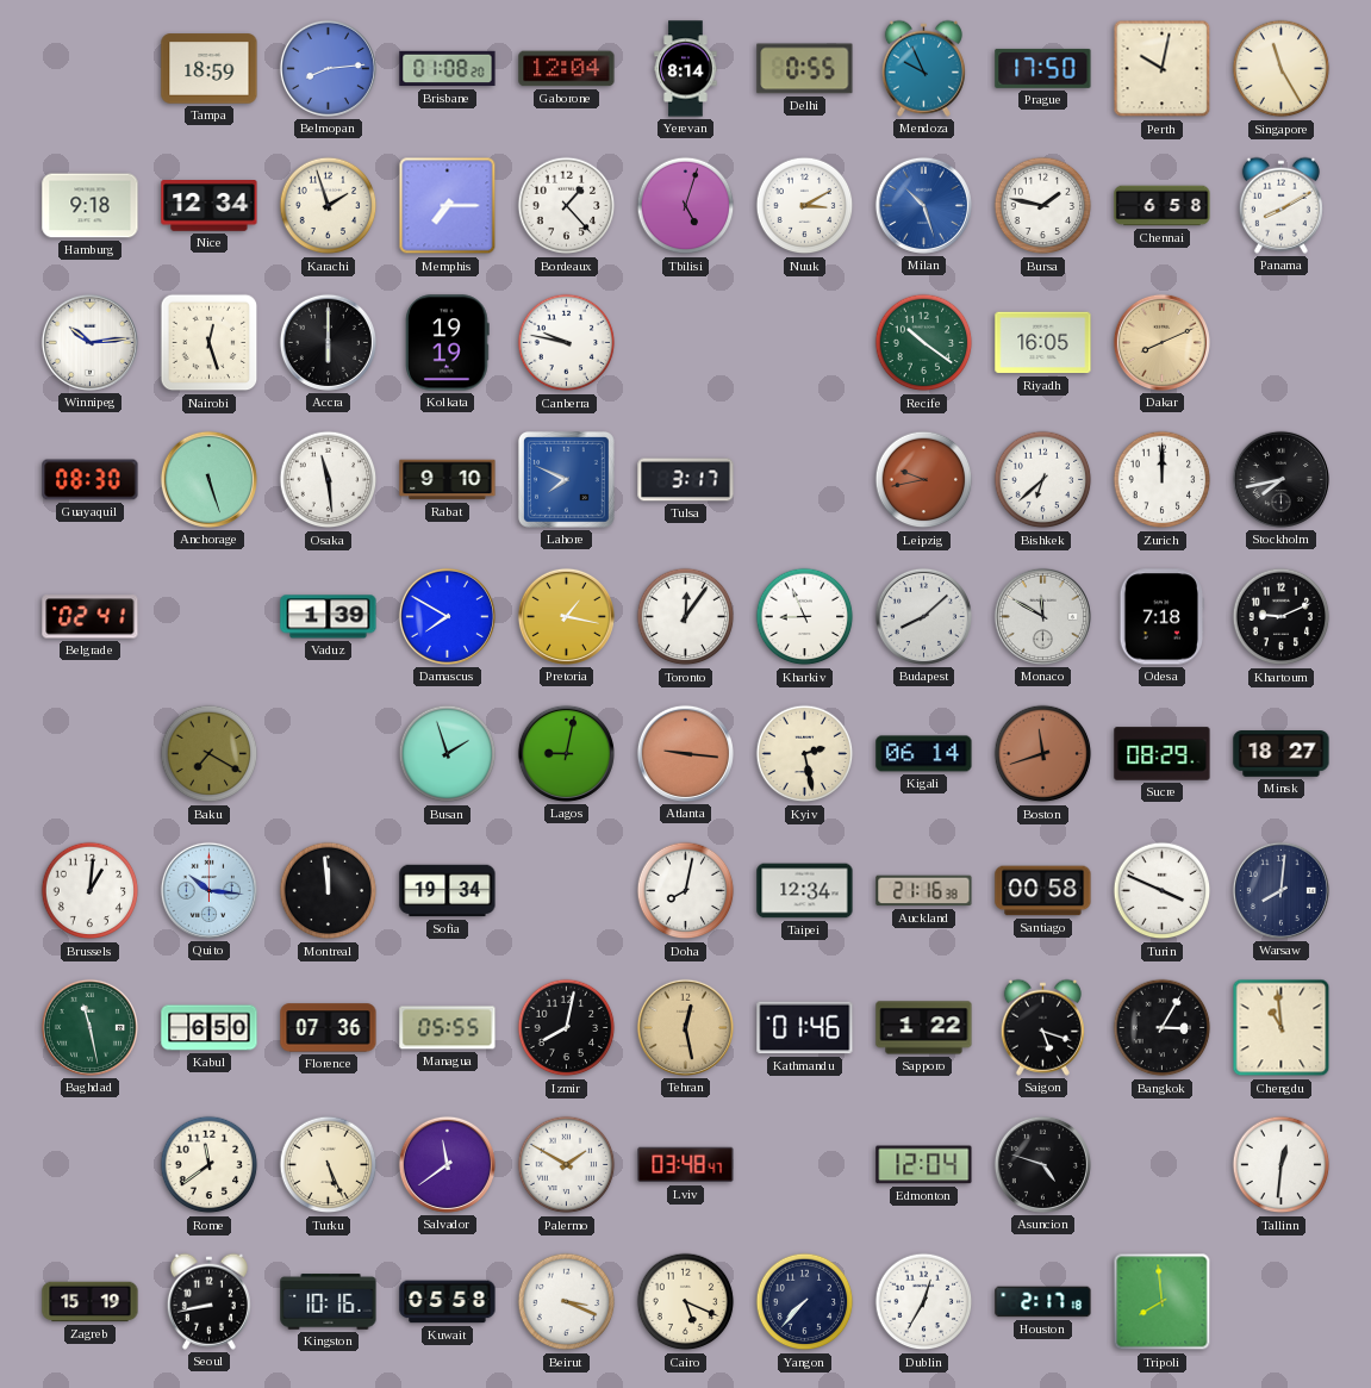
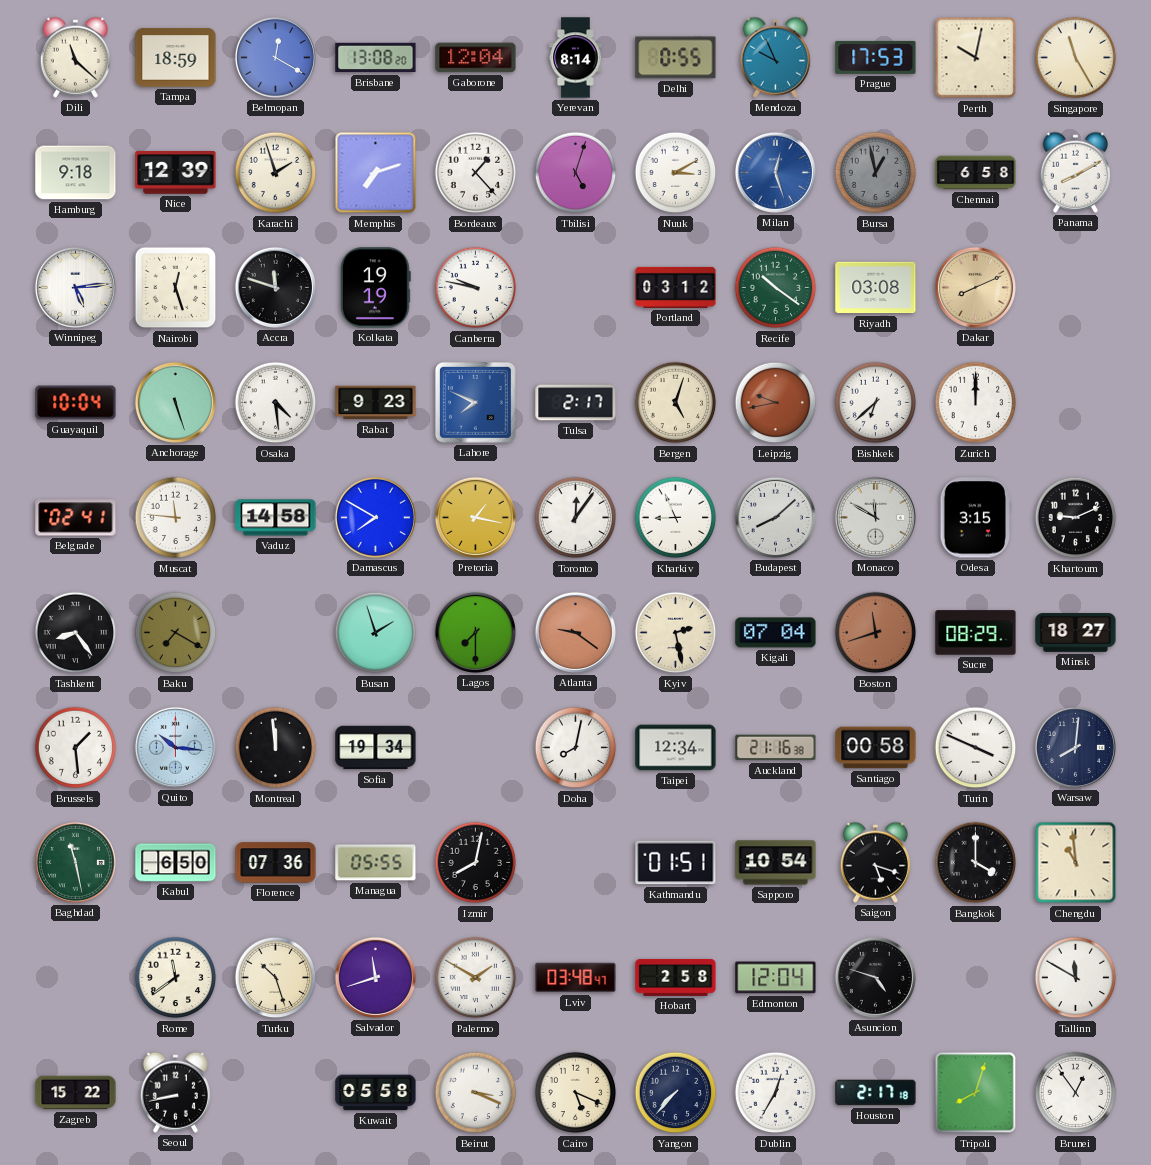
Dili: none -> 11:22 (75, 57)
Belmopan: 8:14 -> 12:20 (275, 57)
Brisbane: 01:08 -> 13:08 (376, 58)
Prague: 17:50 -> 17:53 (876, 57)
Nice: 12:34 -> 12:39 (176, 173)
Memphis: 7:15 -> 7:12 (376, 173)
Milan: 10:27 -> 12:27 (775, 172)
Bursa: 1:47 -> 12:58 (876, 173)
Bursa dial: white -> grey (876, 173)
Winnipeg: 10:14 -> 5:14 (75, 287)
Accra: 6:00 -> 11:48 (275, 287)
Portland: none -> 03:12 (676, 287)
Riyadh: 16:05 -> 03:08 (876, 288)
Guayaquil: 08:30 -> 10:04 (76, 403)
Osaka: 11:29 -> 4:29 (276, 403)
Rabat: 9:10 -> 9:23 (376, 403)
Tulsa: 3:17 -> 2:17 (576, 403)
Bergen: none -> 5:03 (676, 403)
Stockholm: 7:43 -> none (1280, 479)
Muscat: none -> 11:46 (176, 518)
Vaduz: 1:39 -> 14:58 (276, 518)
Odesa: 7:18 -> 3:15 (975, 518)
Tashkent: none -> 8:24 (76, 633)
Lagos: 9:02 -> 7:30 (475, 632)
Atlanta: 9:16 -> 9:21 (575, 632)
Kigali: 06:14 -> 07:04 (776, 633)
Brussels: 1:01 -> 1:29 (76, 748)
Tehran: 12:28 -> none (685, 1027)
Kathmandu: 01:46 -> 01:51 (676, 863)
Sapporo: 1:22 -> 10:54 (776, 863)
Bangkok: 3:05 -> 4:00 (976, 863)
Turku: 5:26 -> 10:27 (276, 978)
Salvador: 11:39 -> 11:42 (375, 977)
Hobart: none -> 2:58 (676, 977)
Tallinn: 12:31 -> 11:50 (1076, 978)
Zagreb: 15:19 -> 15:22 (76, 1093)
Kingston: 10:16 -> none (329, 1302)
Tripoli: 7:59 -> 8:03 (976, 1093)
Brunei: none -> 12:54 (1076, 1093)
